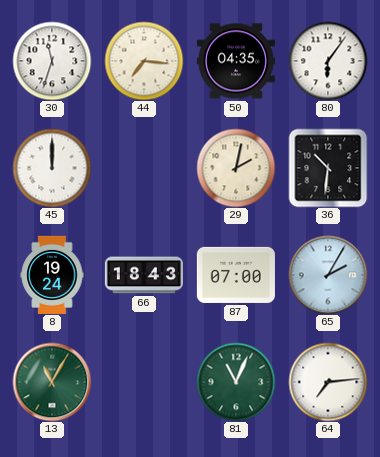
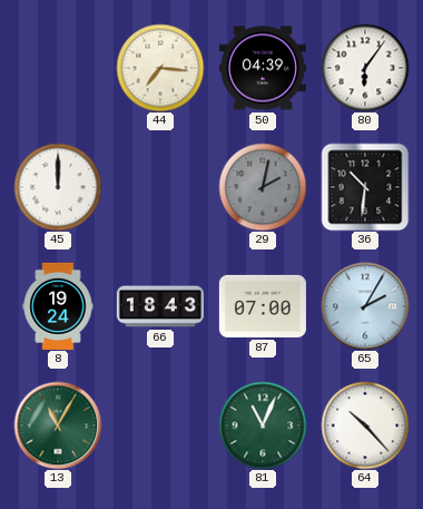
30: 11:33 -> none (52, 61)
50: 04:35 -> 04:39 (263, 68)
29 dial: cream -> grey (263, 187)
64: 7:14 -> 10:23 (365, 425)
